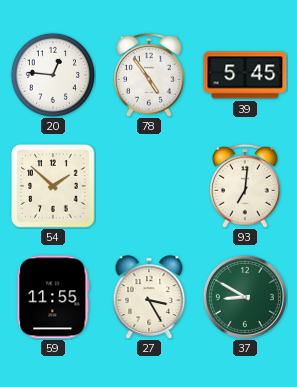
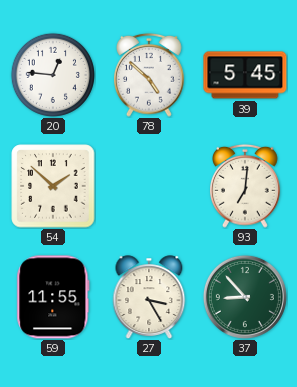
78: 4:54 -> 4:52 (150, 75)
37: 8:50 -> 8:53 (245, 297)
